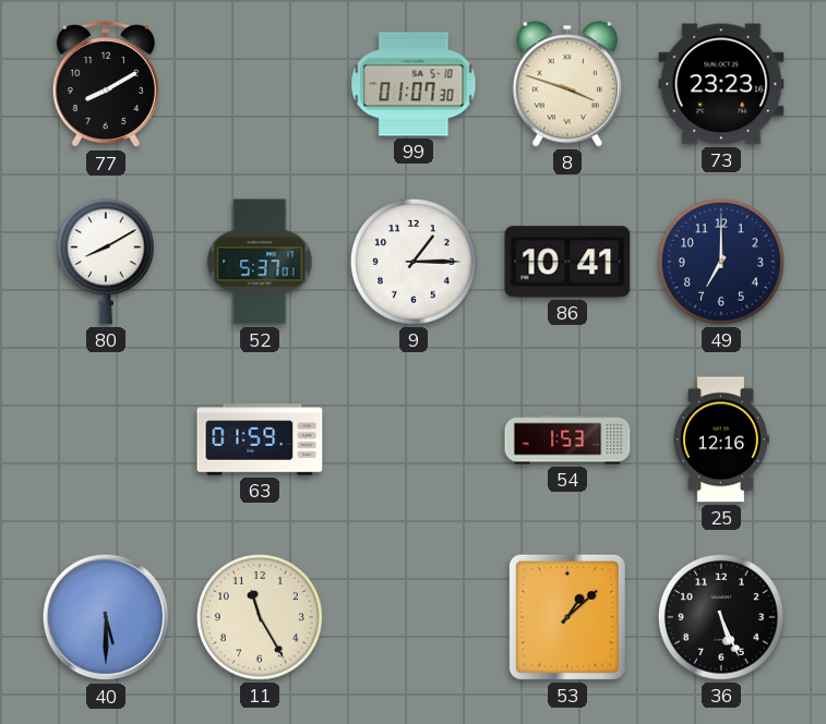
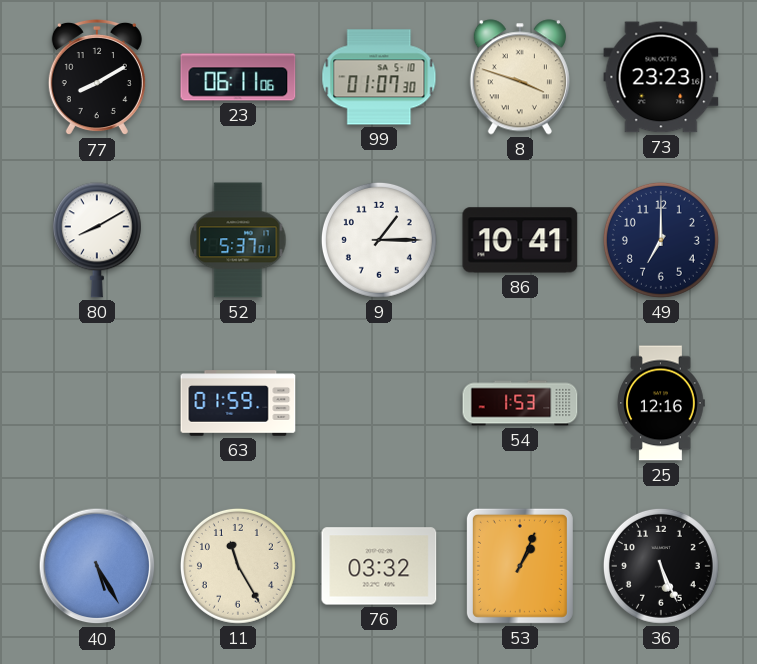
23: none -> 06:11 (238, 77)
40: 5:30 -> 5:25 (97, 566)
76: none -> 03:32 (379, 566)
53: 1:08 -> 1:04 (520, 566)
